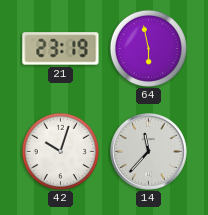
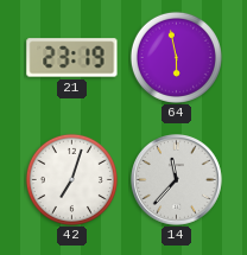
42: 10:03 -> 7:03 (71, 179)
